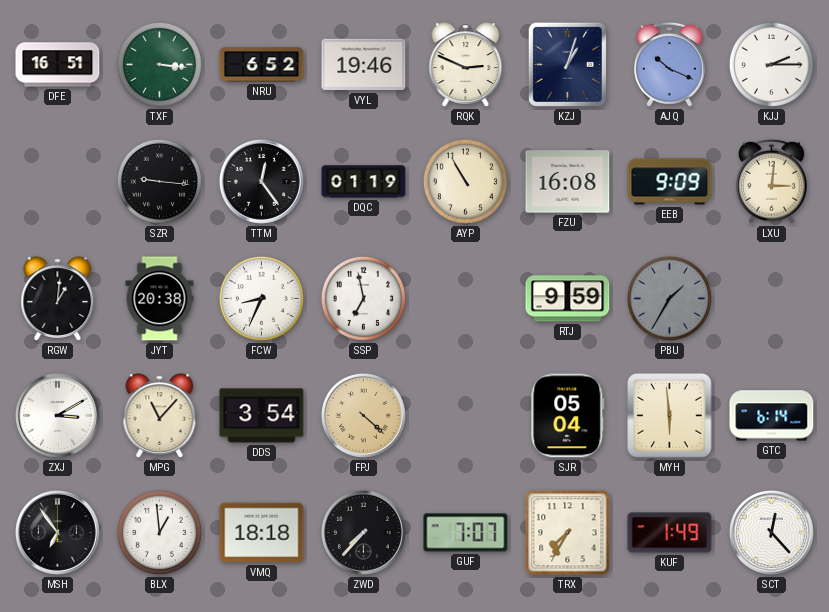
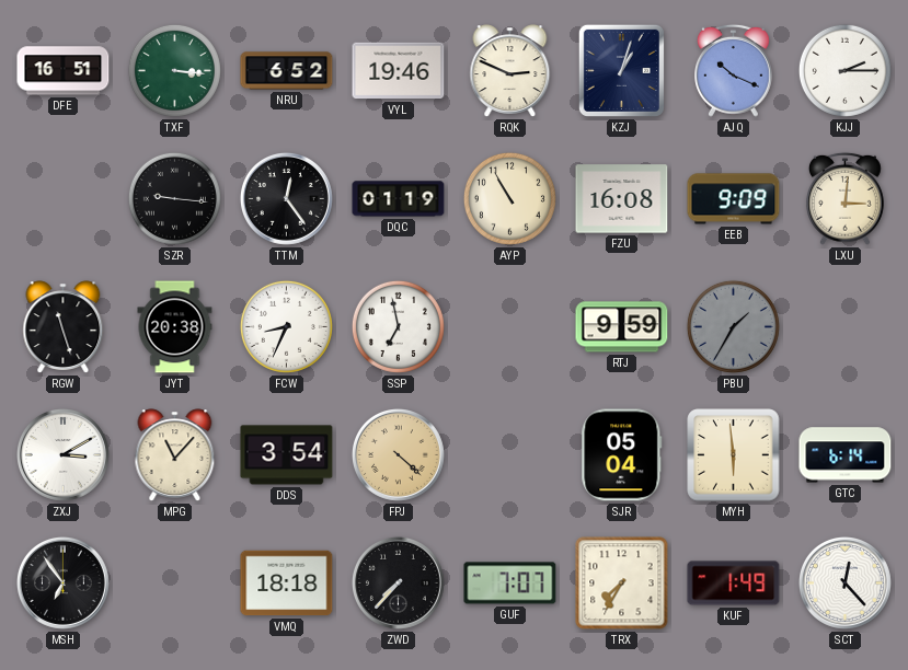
RGW: 1:01 -> 11:27 (64, 327)
BLX: 12:59 -> none (159, 532)
